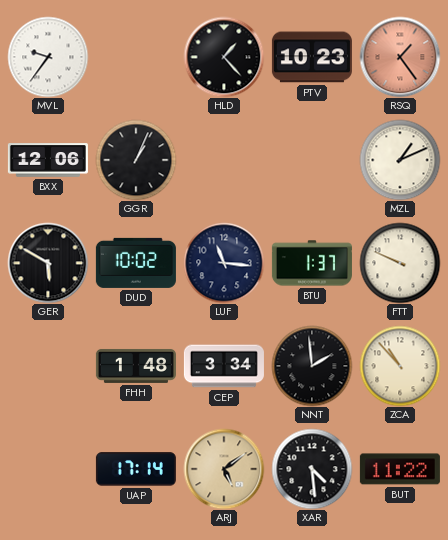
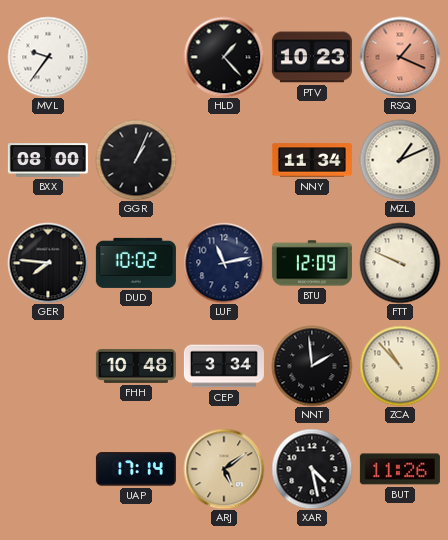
RSQ: 1:24 -> 1:19 (400, 57)
BXX: 12:06 -> 08:00 (48, 160)
NNY: none -> 11:34 (312, 160)
GER: 5:50 -> 7:46 (48, 263)
LUF: 11:16 -> 11:13 (224, 263)
BTU: 1:37 -> 12:09 (312, 263)
FHH: 1:48 -> 10:48 (136, 366)
XAR: 4:29 -> 4:28 (312, 469)
BUT: 11:22 -> 11:26 (400, 469)
